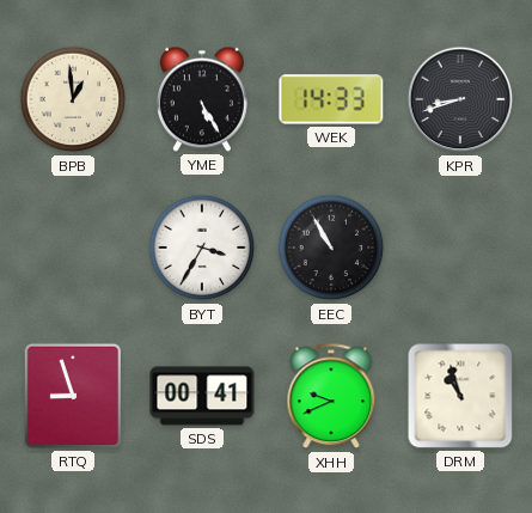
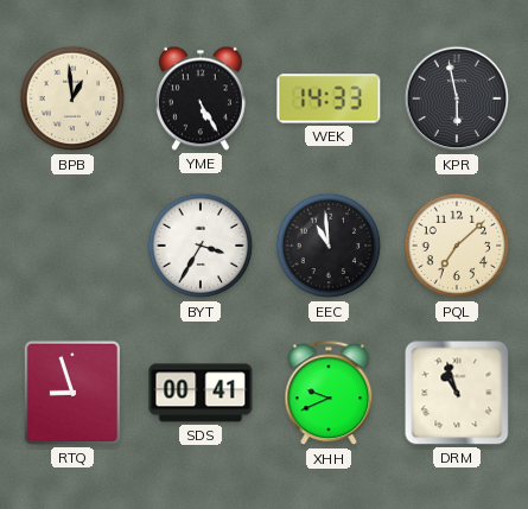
KPR: 8:42 -> 5:58 (457, 98)
EEC: 10:55 -> 10:59 (329, 246)
PQL: none -> 7:08 (457, 246)
